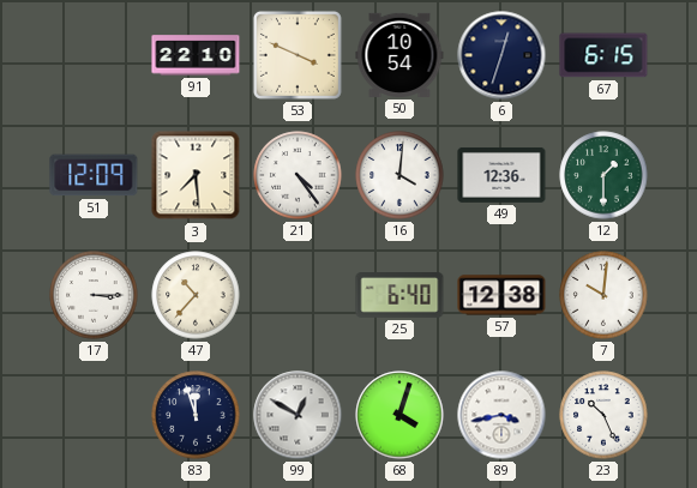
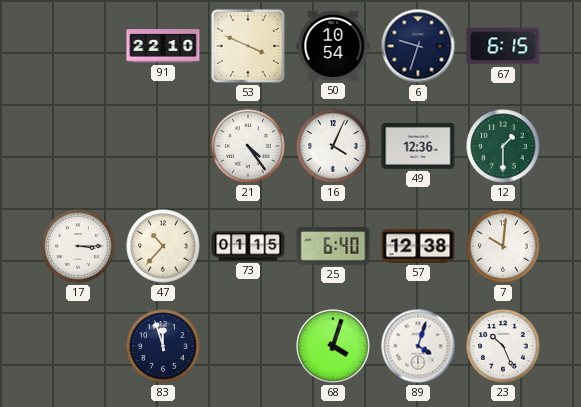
6: 12:33 -> 9:33 (418, 46)
51: 12:09 -> none (94, 175)
3: 7:29 -> none (196, 175)
16: 4:01 -> 4:04 (333, 146)
73: none -> 01:15 (248, 246)
99: 12:50 -> none (298, 415)
89: 3:43 -> 4:03 (418, 346)
